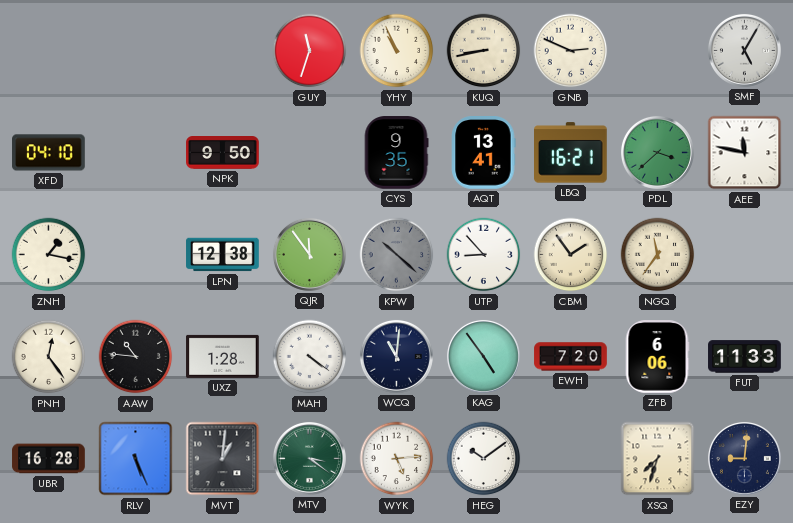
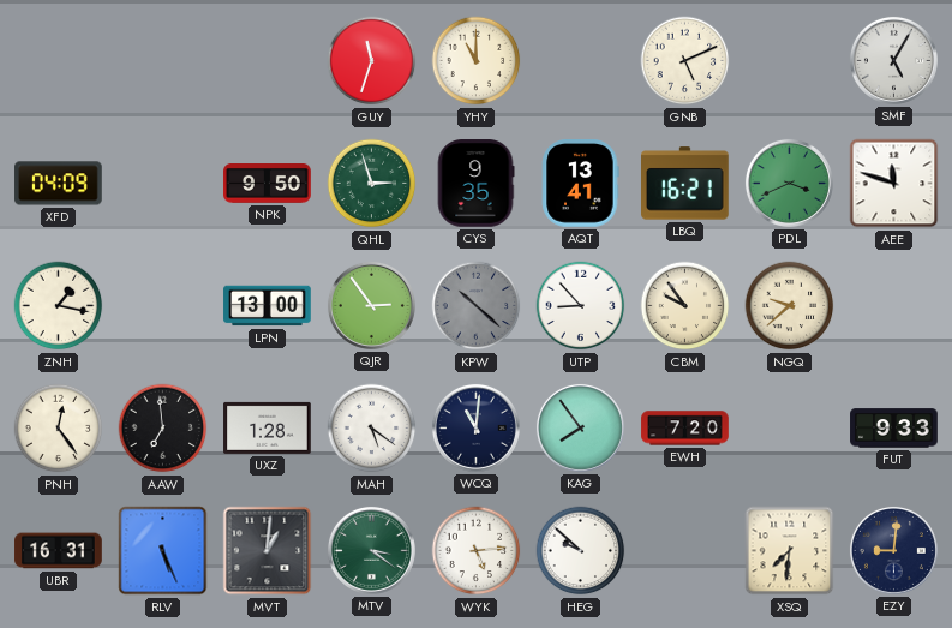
YHY: 10:56 -> 11:00 (477, 61)
KUQ: 8:43 -> none (484, 51)
GNB: 2:49 -> 5:11 (685, 61)
XFD: 04:10 -> 04:09 (59, 184)
QHL: none -> 2:57 (372, 184)
PDL: 3:38 -> 3:41 (789, 183)
AEE: 11:47 -> 11:48 (894, 184)
LPN: 12:38 -> 13:00 (268, 306)
QJR: 11:54 -> 2:54 (371, 305)
CBM: 1:54 -> 9:54 (685, 306)
NGQ: 11:36 -> 9:38 (790, 306)
AAW: 10:46 -> 6:59 (163, 429)
MAH: 4:21 -> 5:21 (372, 429)
KAG: 4:54 -> 7:54 (580, 427)
ZFB: 6:06 -> none (657, 357)
FUT: 11:33 -> 9:33 (894, 429)
UBR: 16:28 -> 16:31 (59, 551)
HEG: 10:09 -> 9:52 (581, 551)
XSQ: 7:33 -> 7:31 (790, 551)
